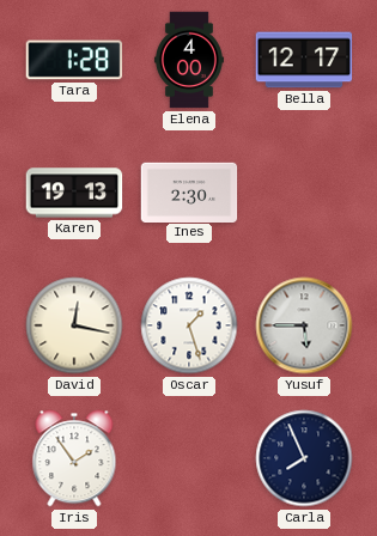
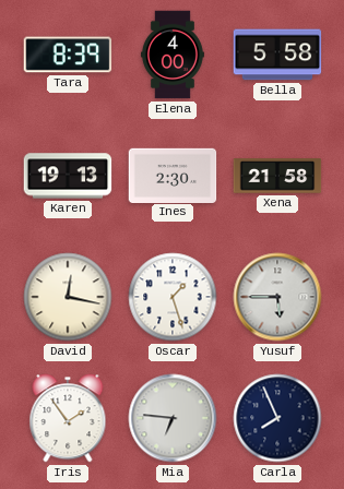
Tara: 1:28 -> 8:39 (68, 55)
Bella: 12:17 -> 5:58 (277, 55)
Xena: none -> 21:58 (277, 176)
Mia: none -> 6:46 (173, 418)
